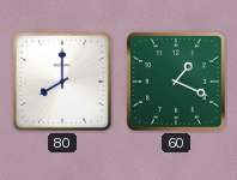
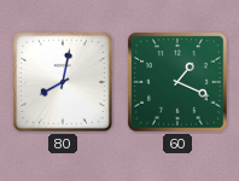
80: 8:00 -> 8:02 (63, 82)
